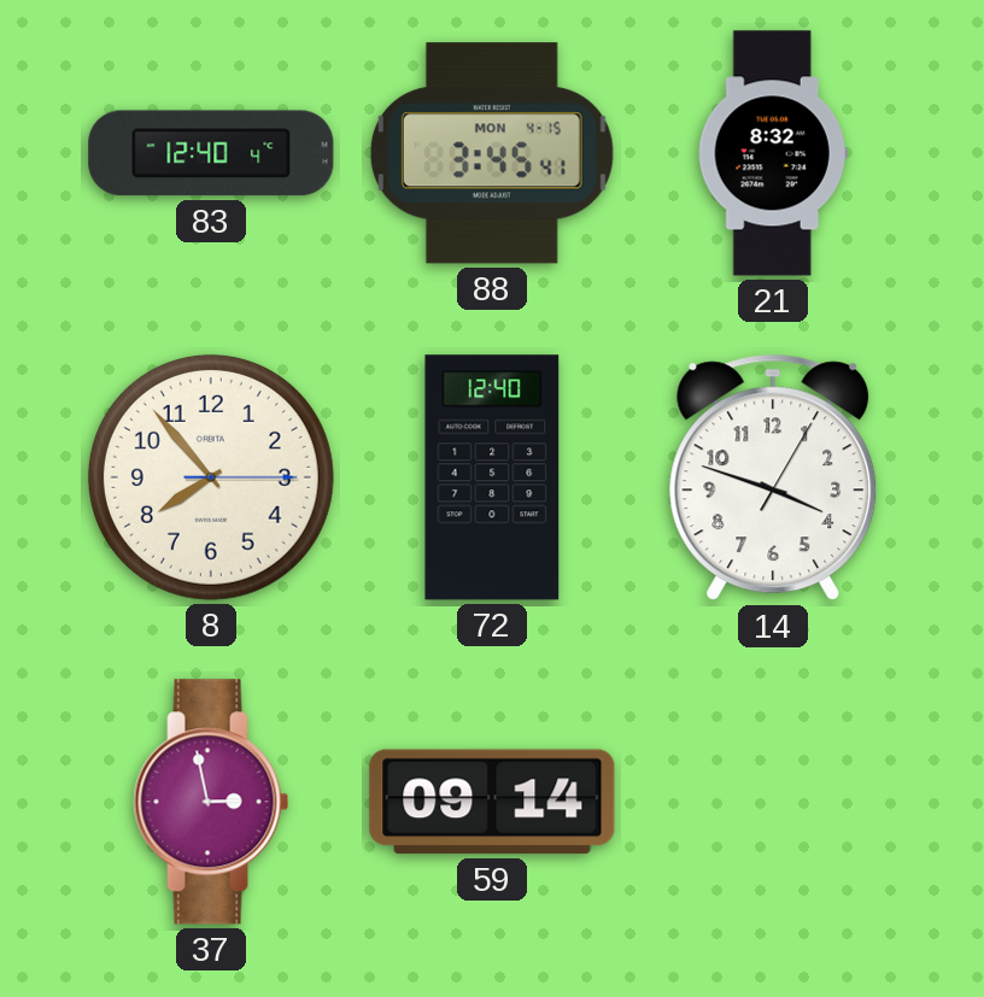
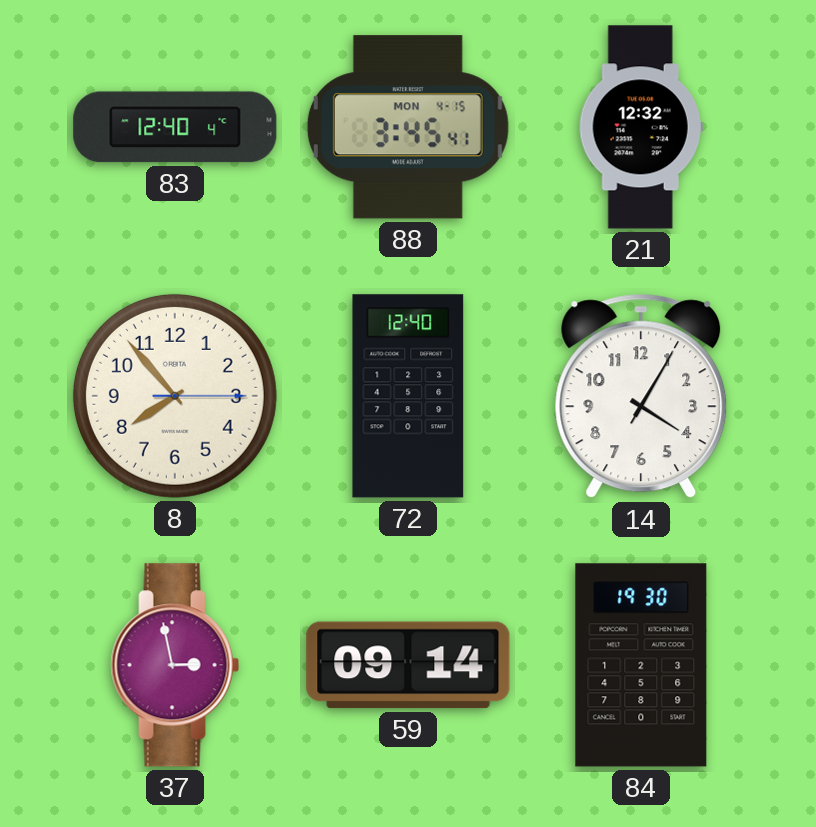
21: 8:32 -> 12:32 (641, 127)
14: 3:48 -> 4:05 (641, 396)
84: none -> 19:30 (641, 665)
